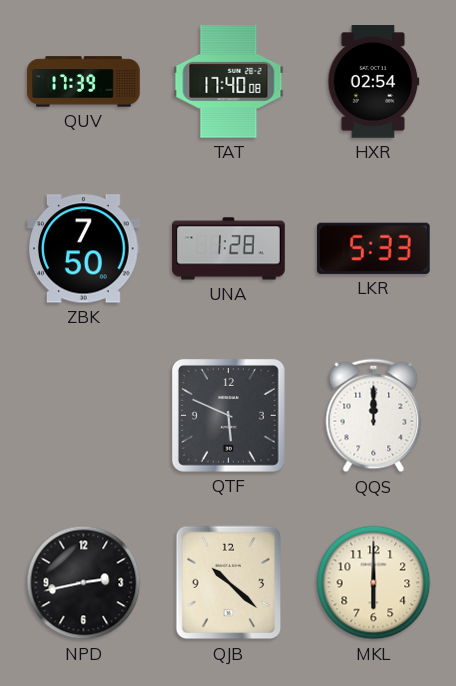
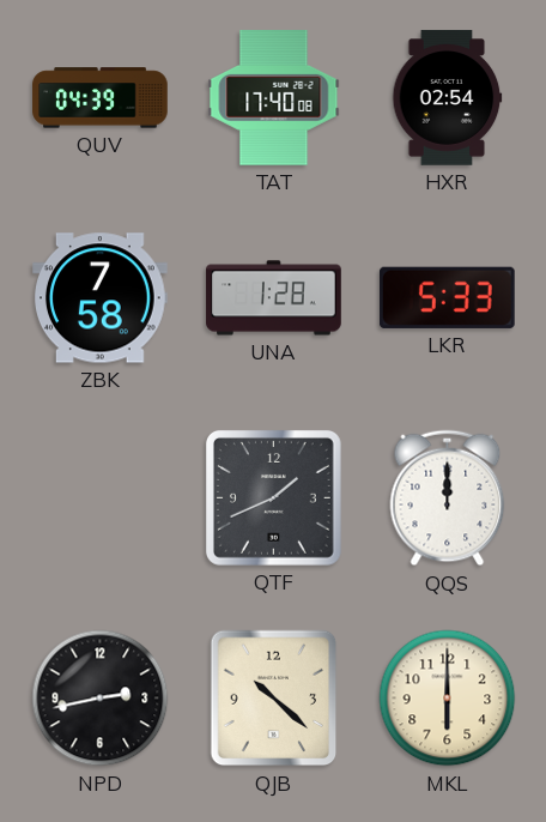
QUV: 17:39 -> 04:39 (101, 98)
ZBK: 7:50 -> 7:58 (101, 298)
QTF: 5:49 -> 1:41 (273, 497)
